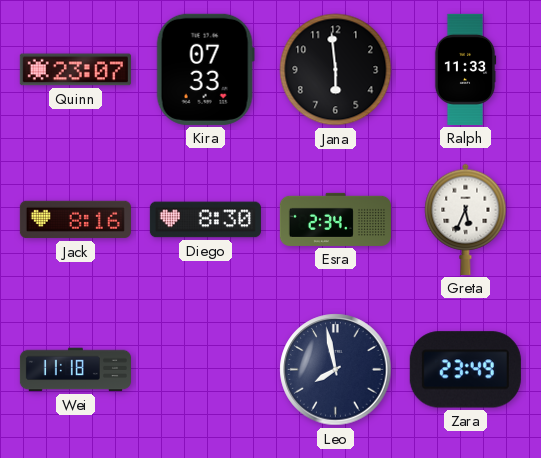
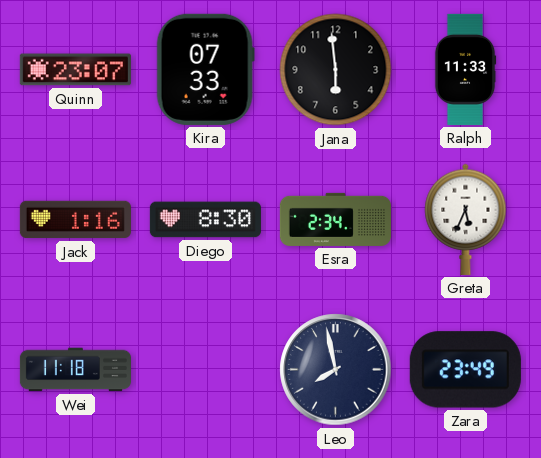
Jack: 8:16 -> 1:16 (75, 220)
